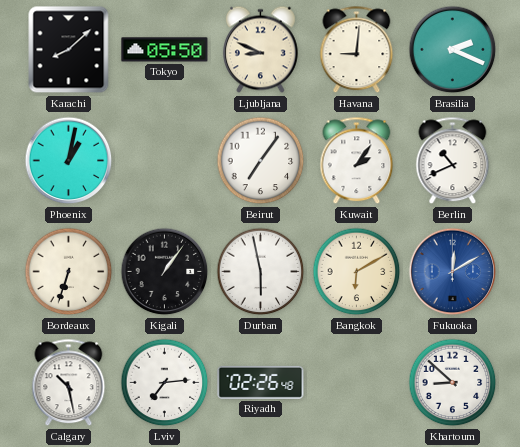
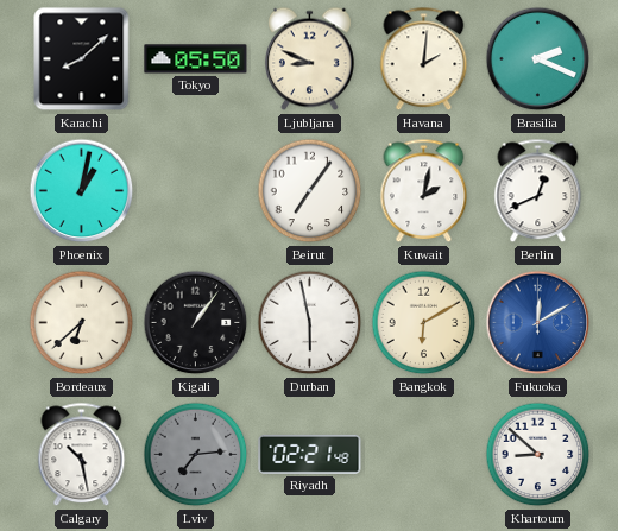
Havana: 9:01 -> 2:01 (424, 59)
Kuwait: 2:06 -> 2:02 (424, 191)
Berlin: 10:41 -> 12:41 (538, 191)
Bordeaux: 6:33 -> 6:38 (82, 323)
Lviv dial: white -> grey (196, 455)
Riyadh: 02:26 -> 02:21 (310, 454)
